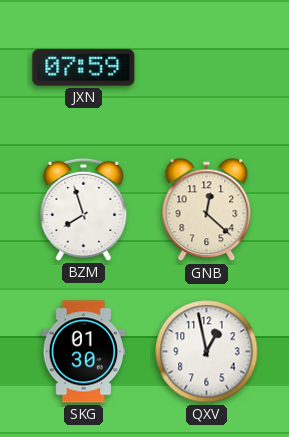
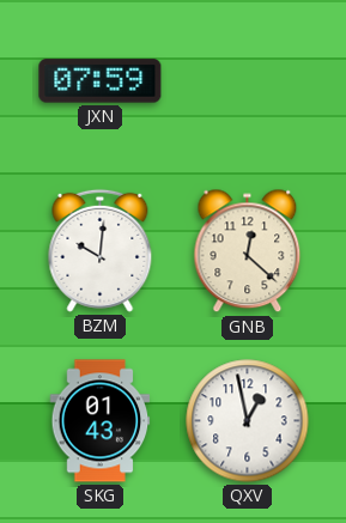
BZM: 7:57 -> 10:01 (101, 250)
SKG: 01:30 -> 01:43 (101, 421)
